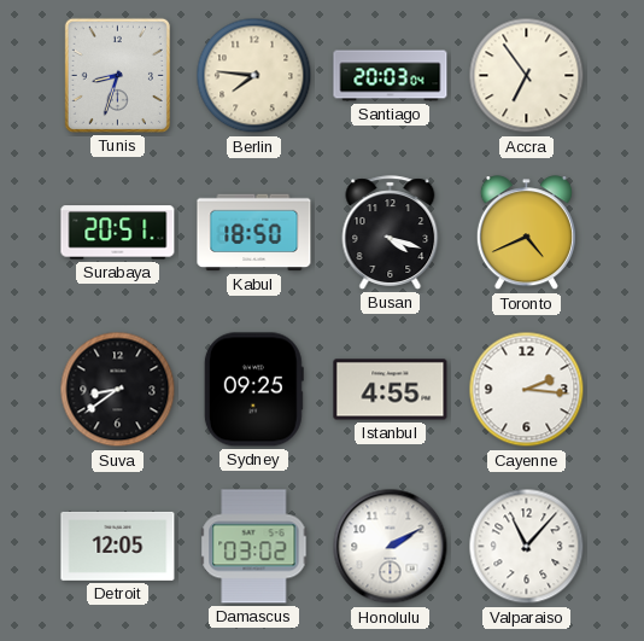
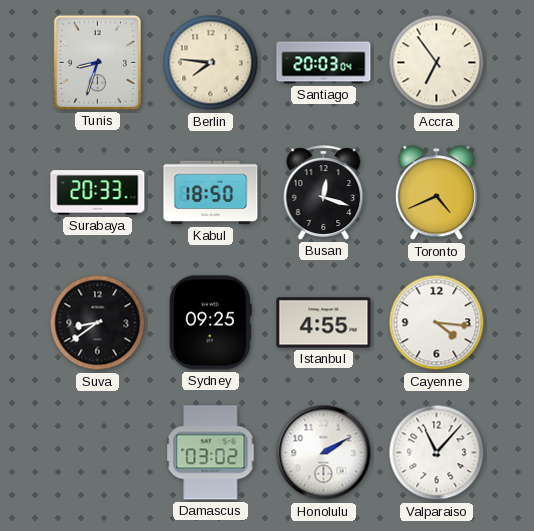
Surabaya: 20:51 -> 20:33 (98, 193)
Busan: 4:18 -> 12:18 (324, 193)
Cayenne: 2:16 -> 4:16 (437, 323)
Detroit: 12:05 -> none (118, 546)
